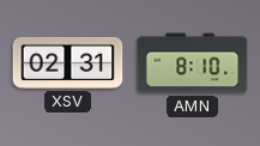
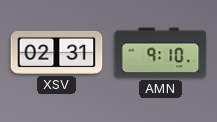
AMN: 8:10 -> 9:10 (161, 53)
